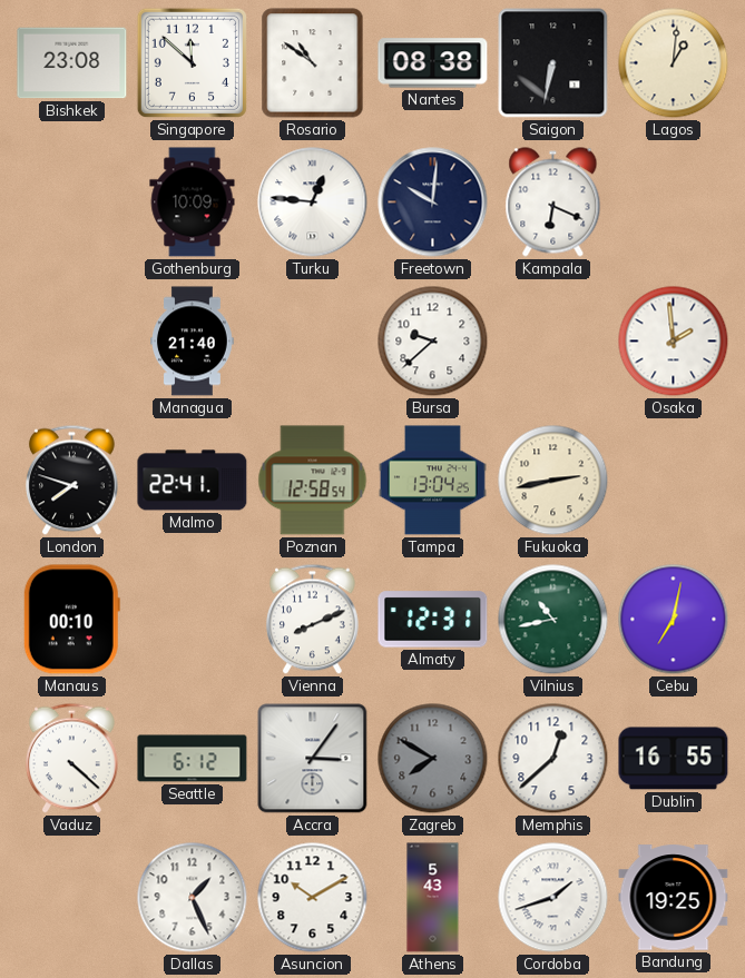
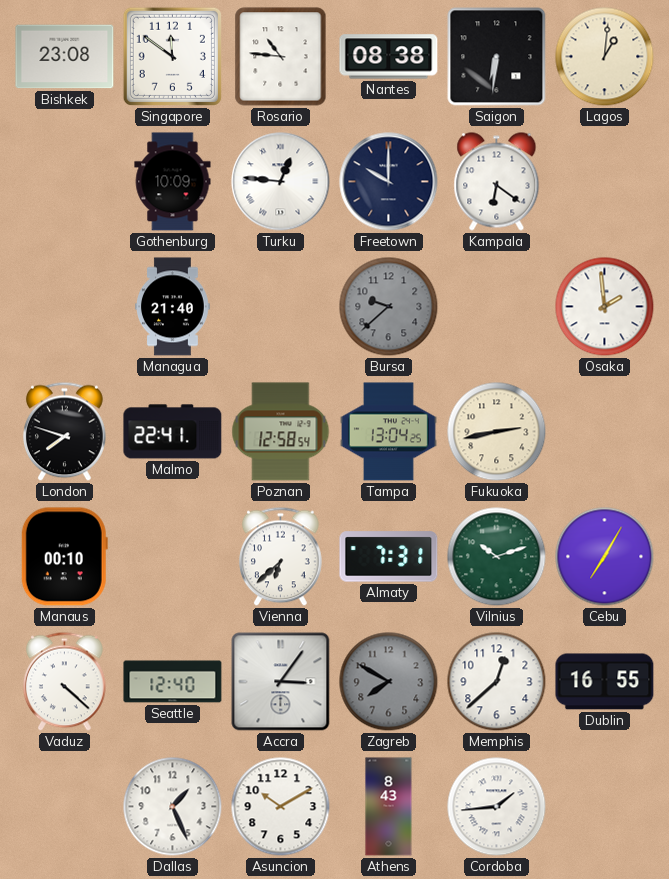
Singapore: 11:52 -> 11:51 (172, 56)
Rosario: 10:51 -> 10:46 (281, 57)
Saigon: 6:32 -> 6:31 (497, 57)
Freetown: 10:01 -> 10:00 (389, 182)
Kampala: 6:19 -> 6:21 (497, 182)
Bursa dial: white -> grey (389, 307)
Vienna: 8:11 -> 6:38 (281, 557)
Almaty: 12:31 -> 7:31 (389, 557)
Vilnius: 10:43 -> 10:12 (497, 557)
Cebu: 7:02 -> 7:05 (605, 557)
Seattle: 6:12 -> 12:40 (173, 682)
Athens: 5:43 -> 8:43 (389, 807)
Cordoba: 1:42 -> 1:44 (497, 807)
Bandung: 19:25 -> none (674, 898)
